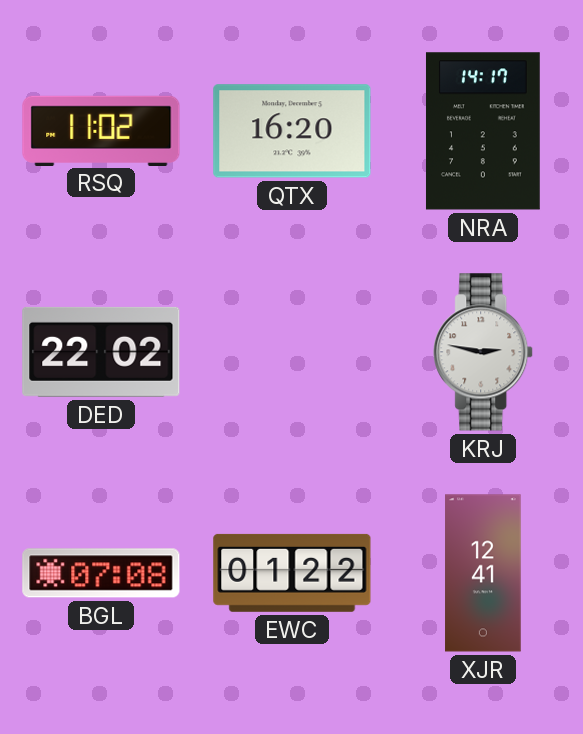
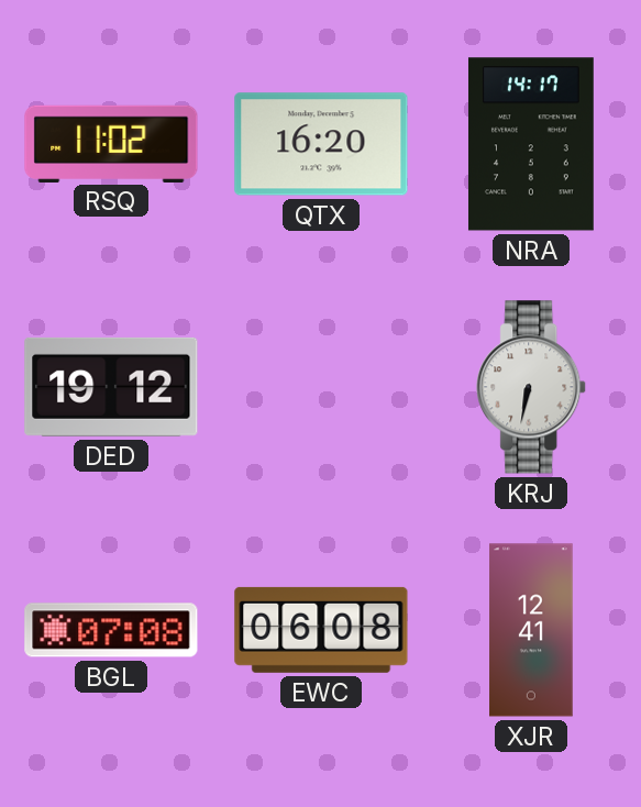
DED: 22:02 -> 19:12 (111, 387)
KRJ: 2:47 -> 6:32 (532, 387)
EWC: 01:22 -> 06:08 (321, 630)
